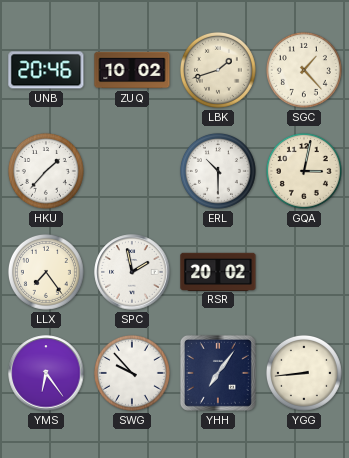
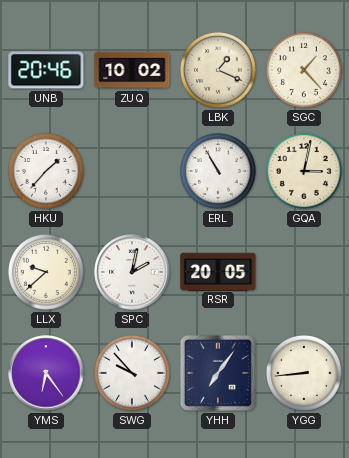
LBK: 1:42 -> 1:19 (218, 70)
ERL: 10:30 -> 10:55 (218, 171)
LLX: 7:24 -> 9:38 (46, 272)
SPC: 1:58 -> 2:02 (132, 272)
RSR: 20:02 -> 20:05 (218, 271)
